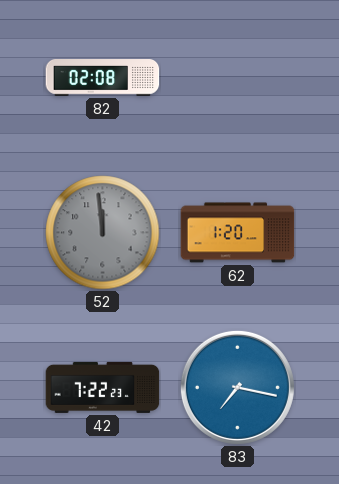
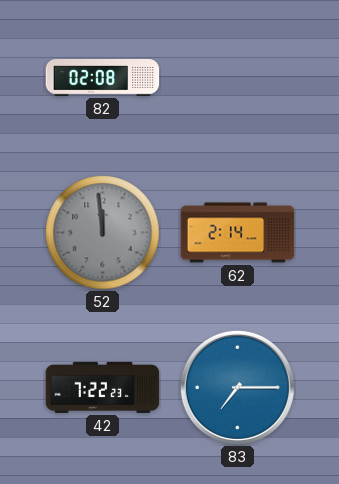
62: 1:20 -> 2:14 (238, 233)
83: 7:17 -> 7:15 (237, 387)
